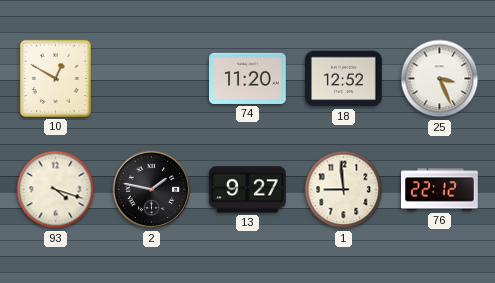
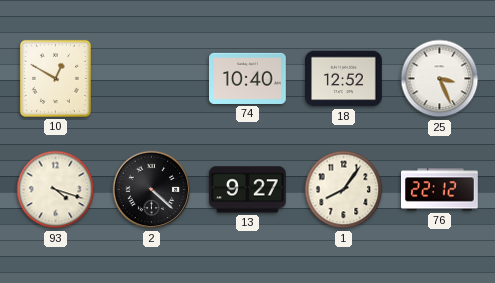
74: 11:20 -> 10:40 (248, 78)
2: 1:47 -> 4:22 (152, 190)
1: 8:59 -> 8:06 (344, 190)
